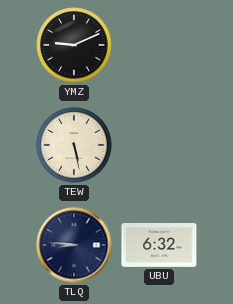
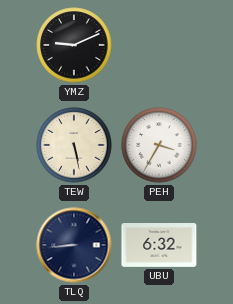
PEH: none -> 3:35 (159, 145)
TLQ: 8:46 -> 8:44 (74, 245)
